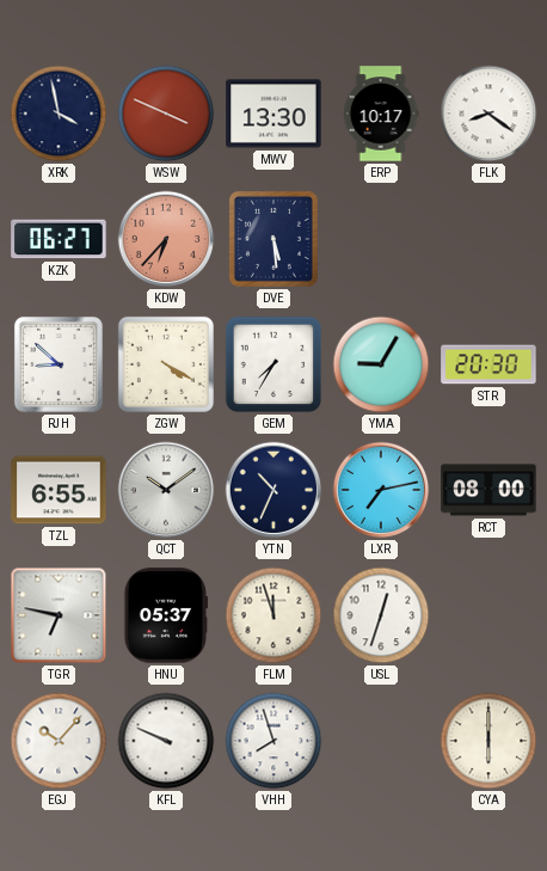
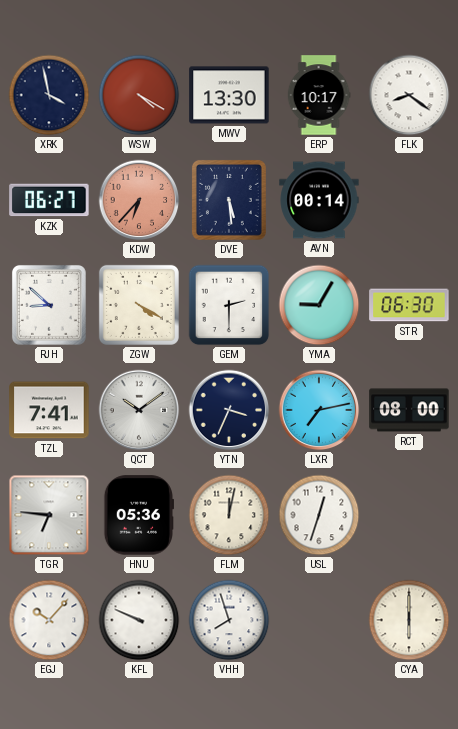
WSW: 3:49 -> 4:20 (139, 95)
AVN: none -> 00:14 (319, 200)
GEM: 7:35 -> 2:30 (229, 305)
STR: 20:30 -> 06:30 (409, 305)
TZL: 6:55 -> 7:41 (49, 410)
YTN: 10:34 -> 3:34 (229, 410)
TGR: 6:47 -> 6:46 (49, 515)
HNU: 05:37 -> 05:36 (138, 515)
FLM: 11:57 -> 12:02 (229, 515)
